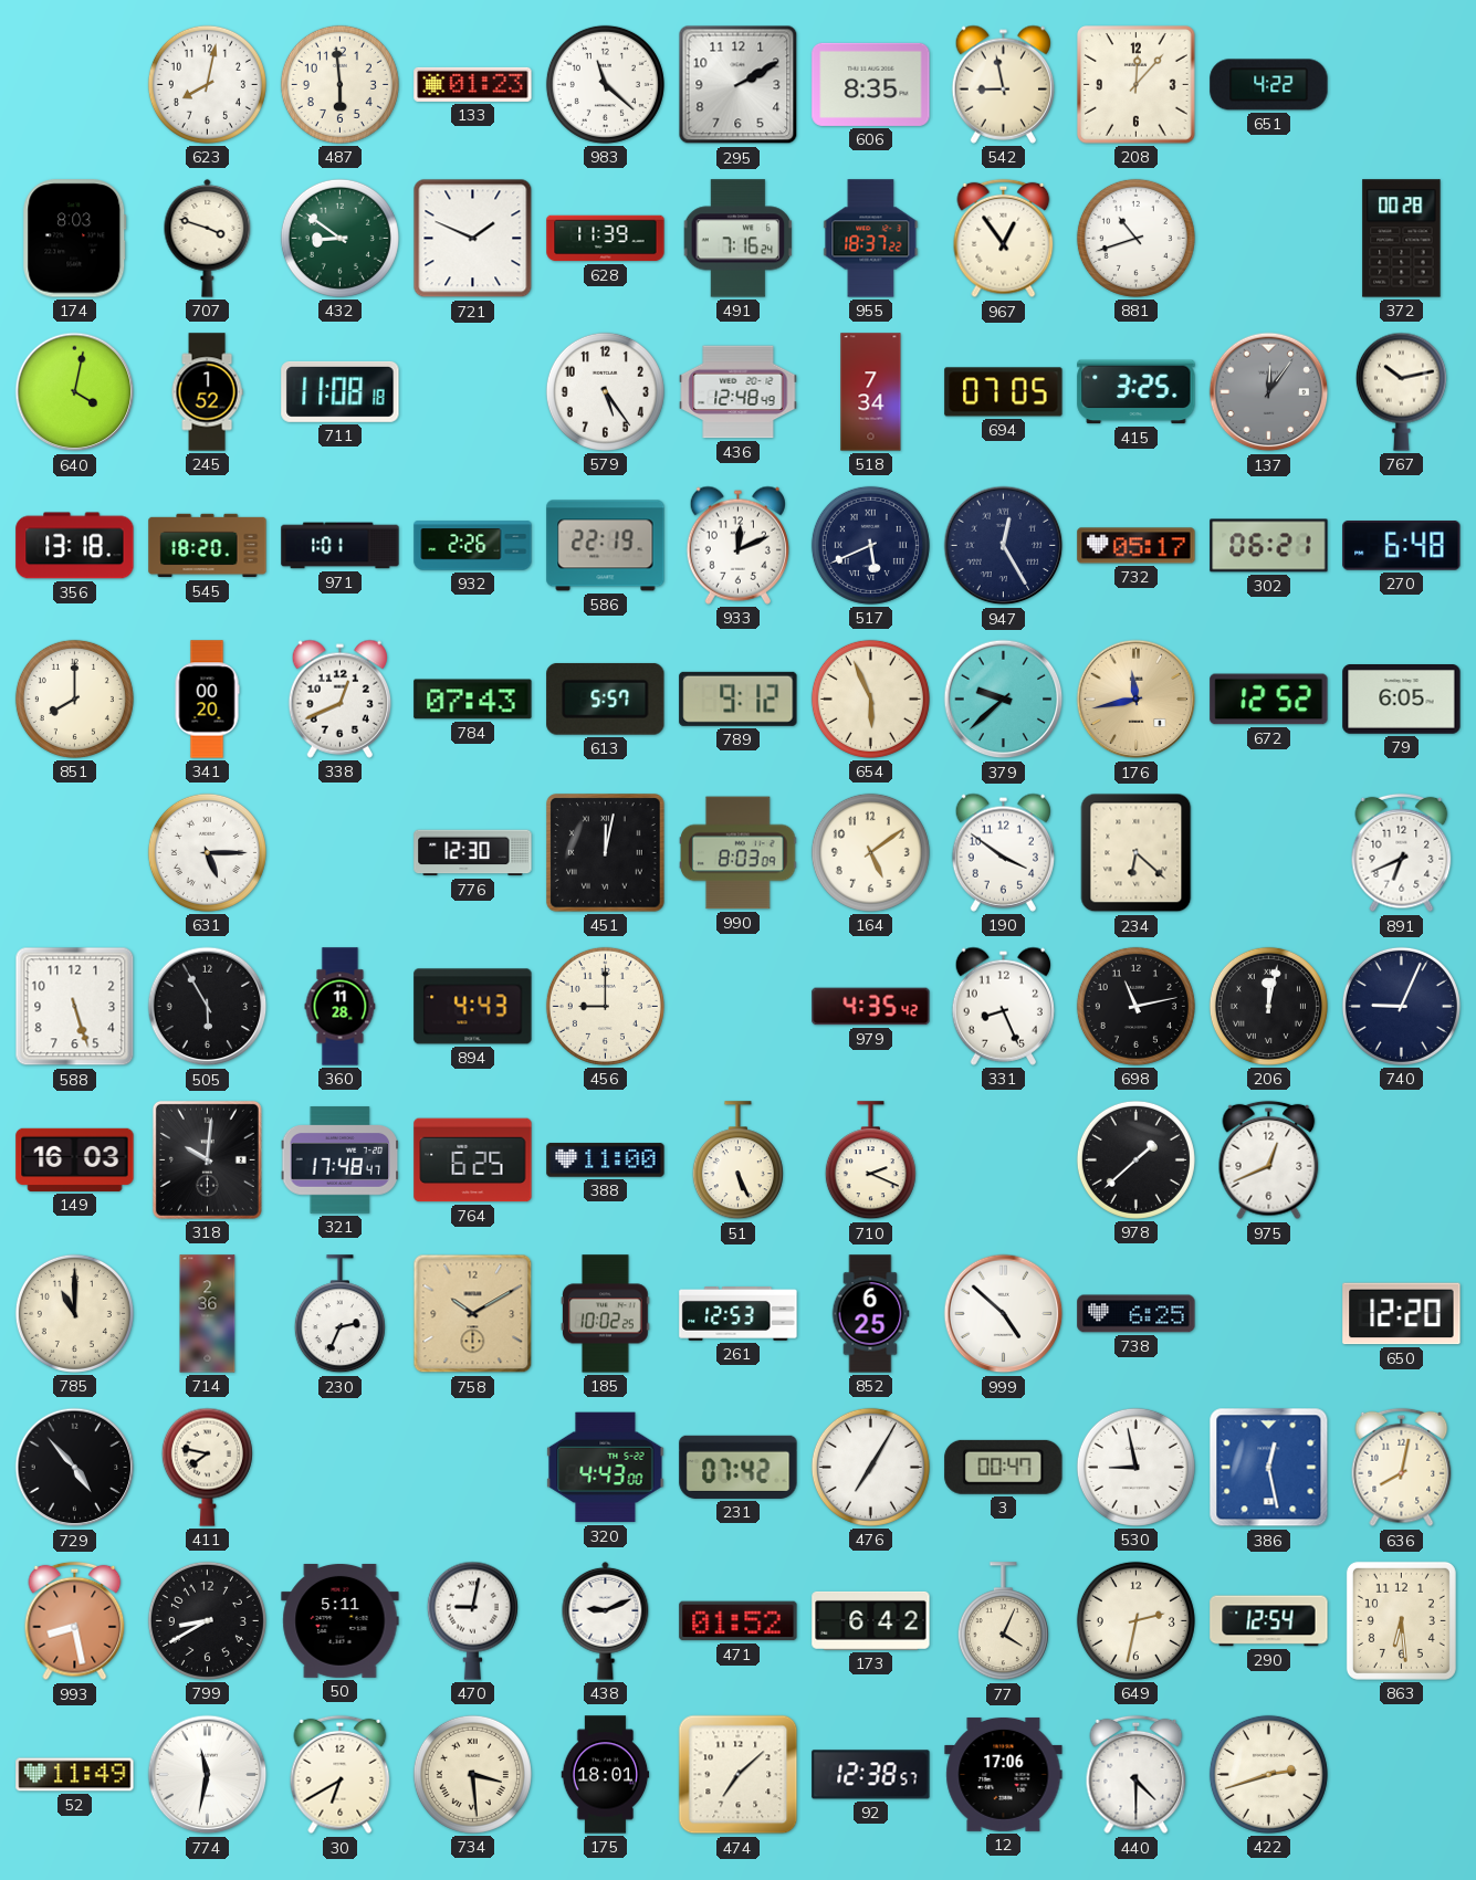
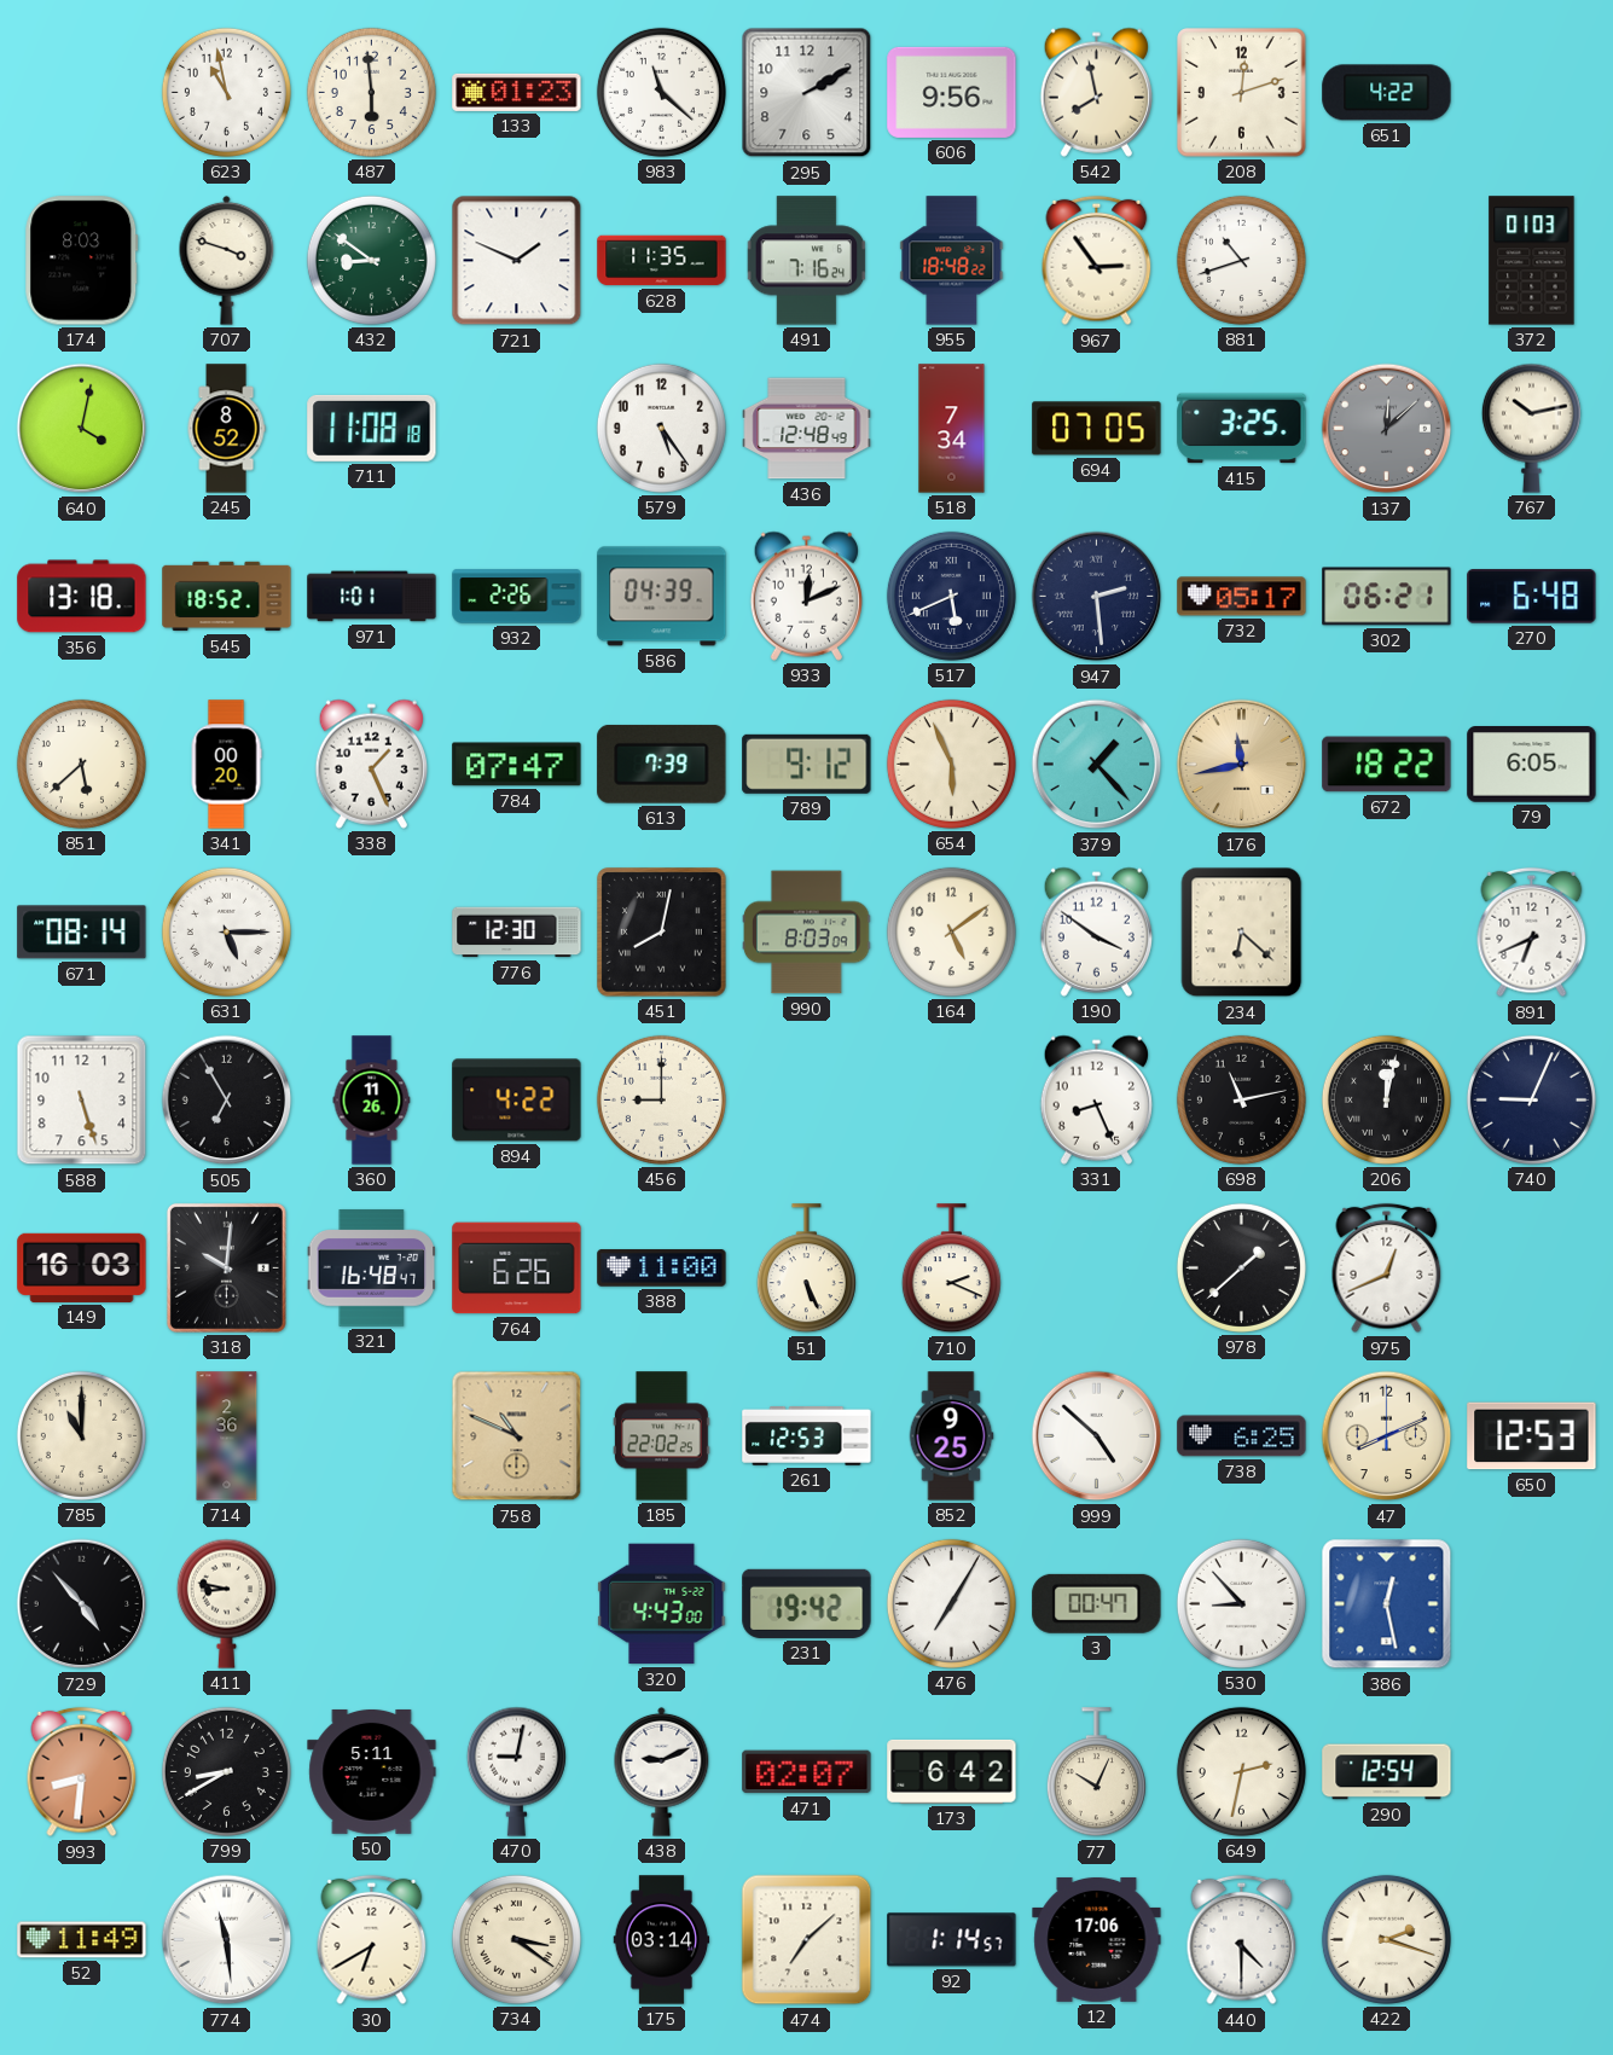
623: 8:02 -> 10:58 (226, 92)
606: 8:35 -> 9:56 (952, 92)
542: 8:58 -> 7:58 (1096, 92)
208: 12:07 -> 12:12 (1242, 93)
628: 11:39 -> 11:35 (662, 261)
955: 18:37 -> 18:48 (952, 261)
967: 12:54 -> 2:54 (1097, 261)
372: 00:28 -> 01:03 (1532, 261)
245: 1:52 -> 8:52 (226, 429)
137: 12:06 -> 12:08 (1387, 429)
545: 18:20 -> 18:52 (227, 597)
586: 22:19 -> 04:39 (662, 597)
947: 12:25 -> 2:29 (1097, 597)
851: 8:00 -> 5:38 (81, 764)
338: 12:41 -> 1:26 (371, 764)
784: 07:43 -> 07:47 (517, 765)
613: 5:57 -> 7:39 (662, 764)
379: 9:38 -> 1:23 (1097, 765)
672: 12:52 -> 18:22 (1387, 765)
671: none -> 08:14 (82, 933)
451: 12:02 -> 8:02 (662, 933)
505: 5:55 -> 6:55 (227, 1101)
360: 11:28 -> 11:26 (372, 1101)
894: 4:43 -> 4:22 (517, 1101)
979: 4:35 -> none (871, 1007)
321: 17:48 -> 16:48 (372, 1269)
764: 6:25 -> 6:26 (517, 1269)
230: 2:34 -> none (339, 1314)
758: 10:10 -> 10:49 (517, 1436)
185: 10:02 -> 22:02 (662, 1436)
852: 6:25 -> 9:25 (951, 1436)
47: none -> 8:11 (1387, 1436)
650: 12:20 -> 12:53 (1532, 1436)
411: 7:47 -> 8:47 (226, 1603)
231: 07:42 -> 19:42 (807, 1603)
530: 8:58 -> 8:53 (1241, 1603)
636: 8:02 -> none (1402, 1468)
993: 8:28 -> 8:31 (82, 1772)
471: 01:52 -> 02:07 (807, 1772)
77: 4:04 -> 10:04 (1096, 1772)
863: 6:29 -> none (1401, 1620)
774: 11:32 -> 11:29 (227, 1940)
734: 3:29 -> 3:21 (516, 1939)
175: 18:01 -> 03:14 (662, 1940)
92: 12:38 -> 1:14 (952, 1940)
422: 2:42 -> 2:18 (1386, 1939)
